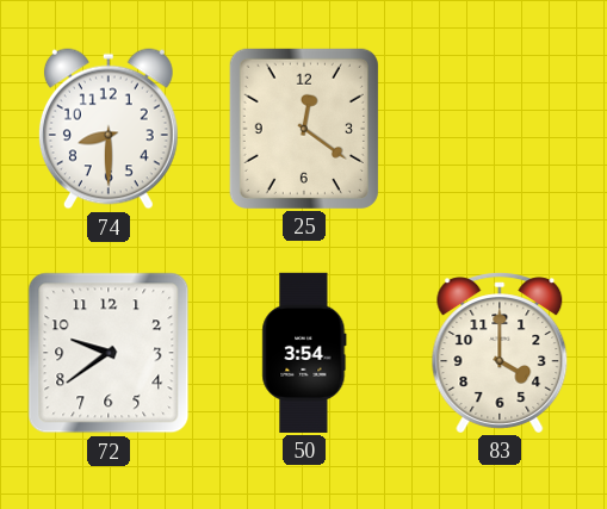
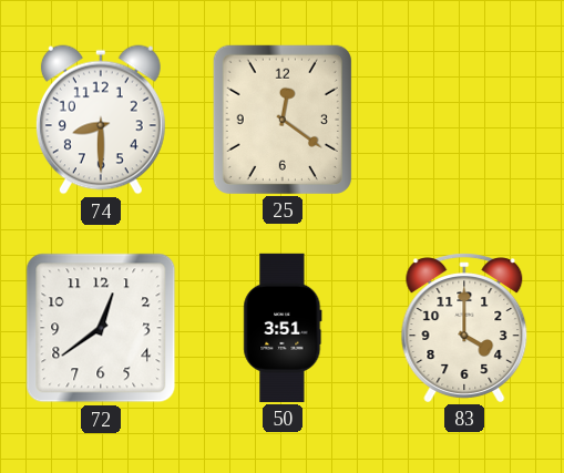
72: 9:39 -> 12:39 (101, 328)
50: 3:54 -> 3:51 (283, 328)
